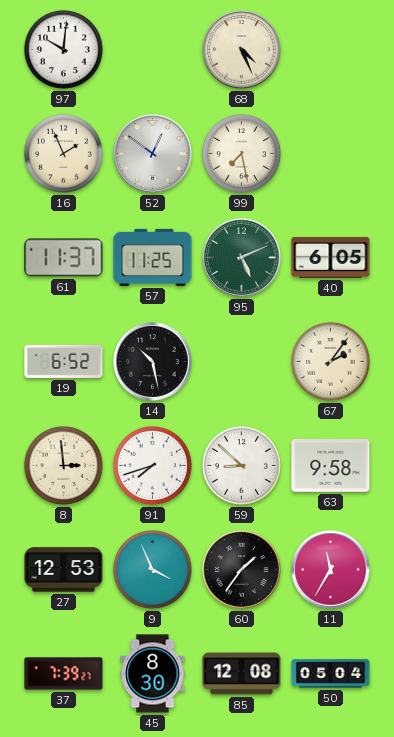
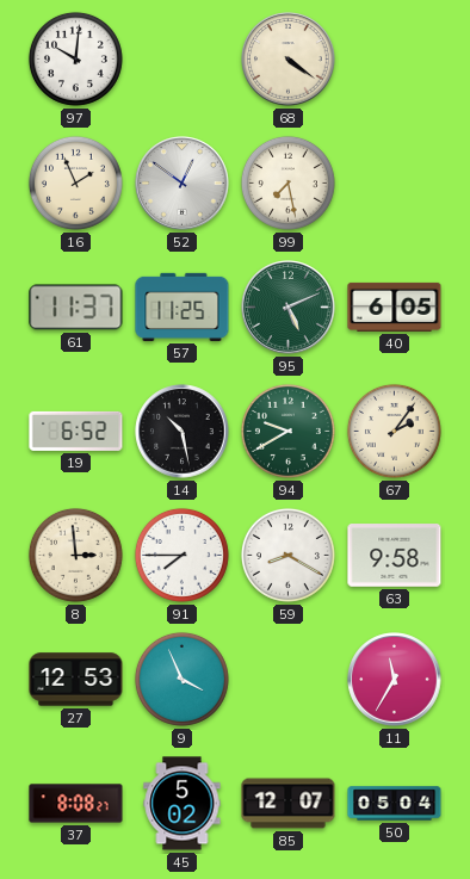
68: 4:26 -> 4:21 (289, 60)
94: none -> 9:40 (287, 431)
91: 7:42 -> 7:45 (181, 555)
59: 8:52 -> 8:20 (287, 555)
60: 1:36 -> none (242, 570)
37: 7:39 -> 8:08 (76, 804)
45: 8:30 -> 5:02 (183, 804)
85: 12:08 -> 12:07 (289, 804)
